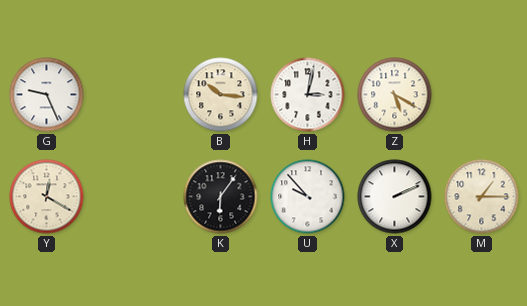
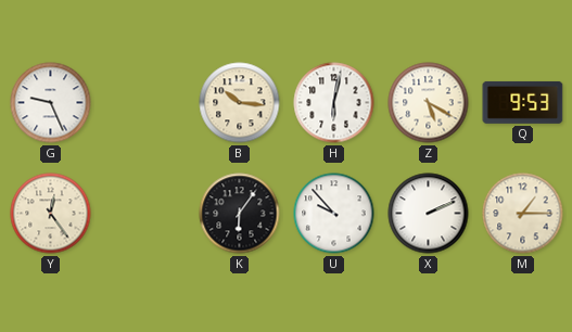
H: 3:02 -> 6:02 (334, 103)
Q: none -> 9:53 (523, 102)
Y: 12:20 -> 12:24 (51, 214)
